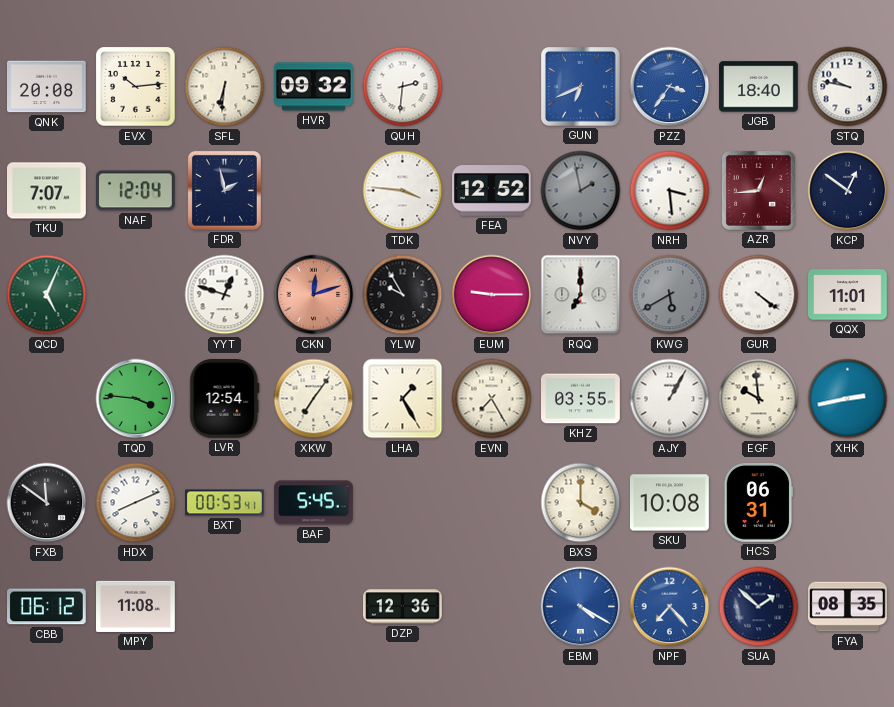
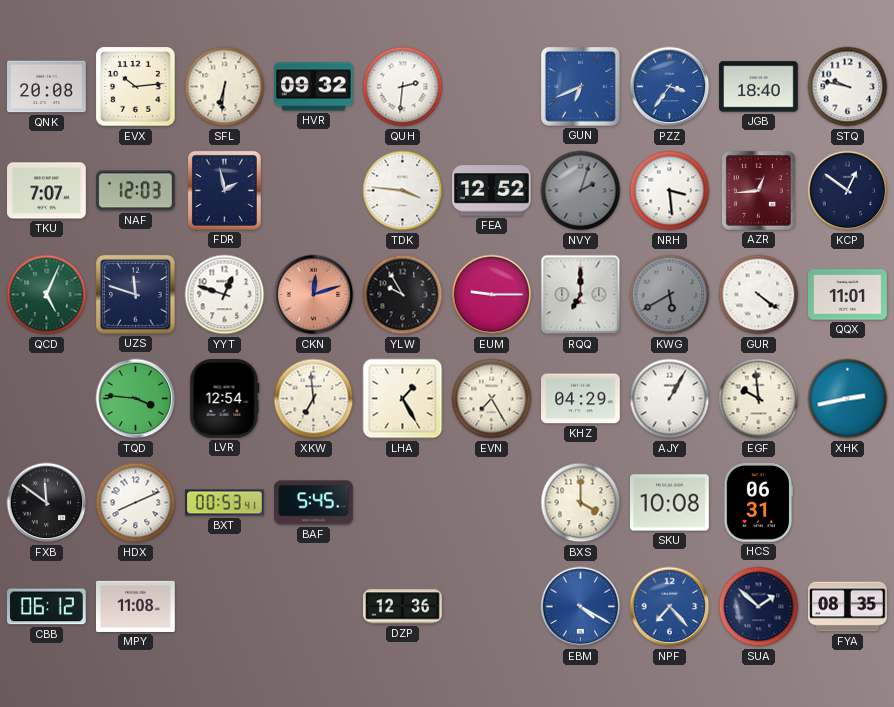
NAF: 12:04 -> 12:03 (136, 191)
NVY: 1:58 -> 2:03 (581, 191)
UZS: none -> 11:48 (136, 295)
XKW: 7:06 -> 6:59 (314, 399)
KHZ: 03:55 -> 04:29 (581, 399)
